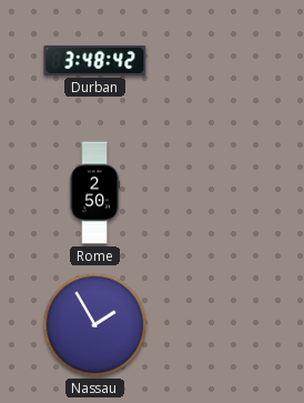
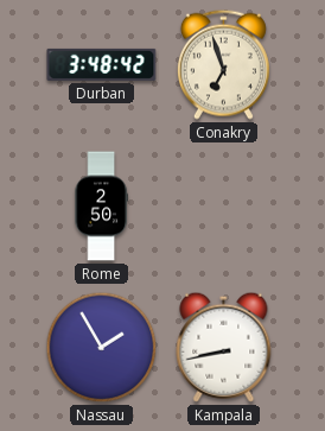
Conakry: none -> 6:57 (223, 64)
Kampala: none -> 8:43 (224, 347)
